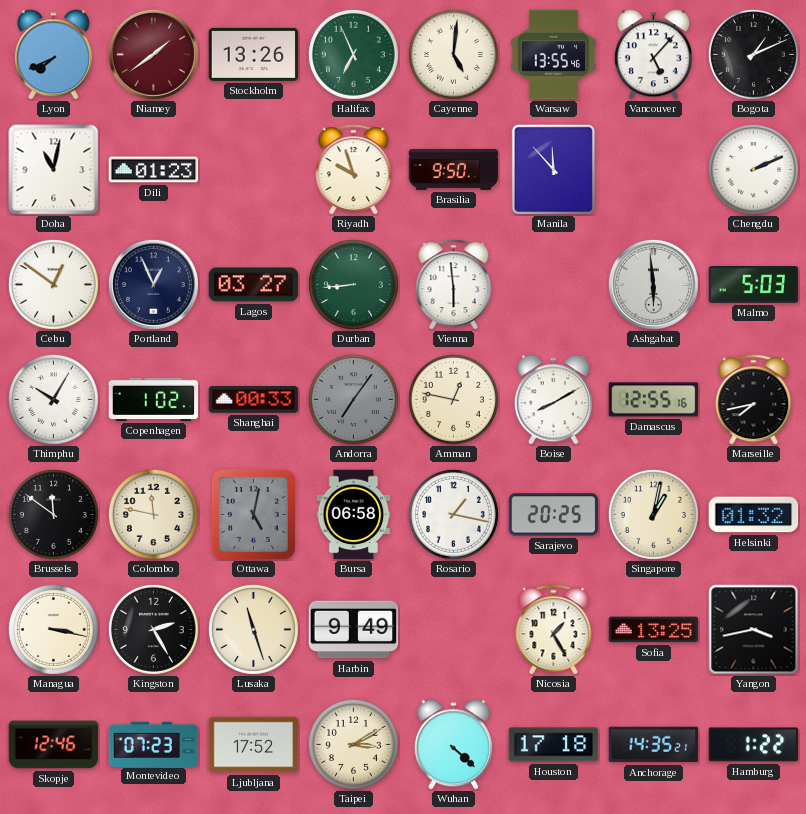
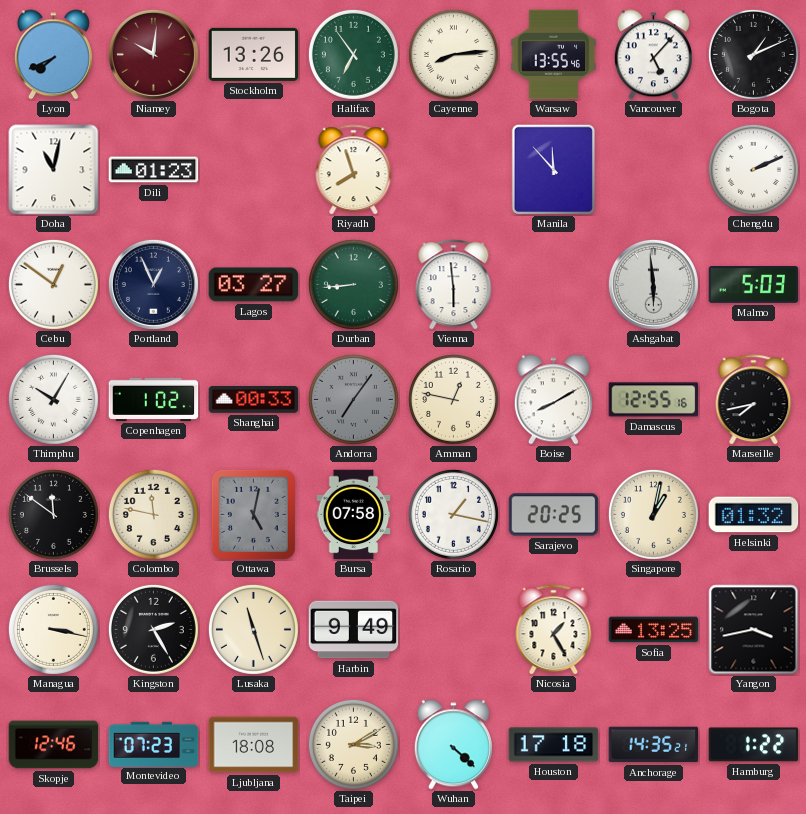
Niamey: 1:39 -> 10:01 (153, 54)
Halifax: 6:56 -> 6:54 (353, 54)
Cayenne: 5:01 -> 8:14 (453, 54)
Riyadh: 9:57 -> 7:57 (354, 170)
Brasilia: 9:50 -> none (454, 169)
Bursa: 06:58 -> 07:58 (354, 515)
Ljubljana: 17:52 -> 18:08 (254, 745)
